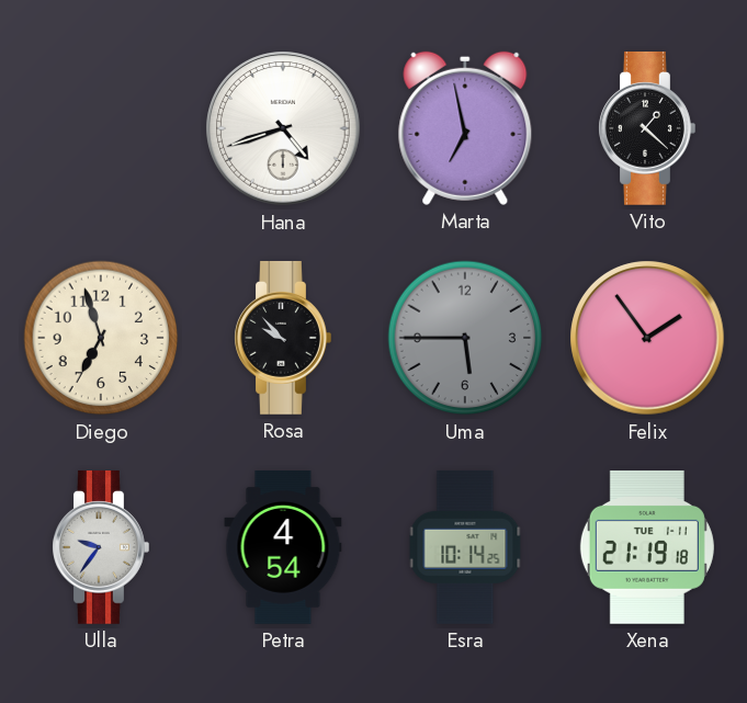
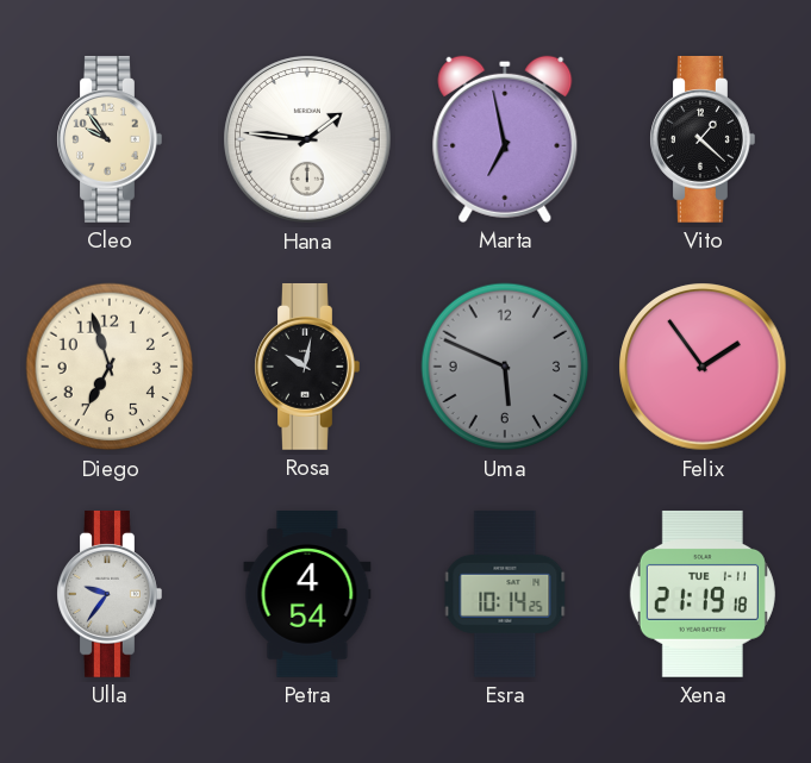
Cleo: none -> 9:54 (110, 139)
Hana: 4:42 -> 1:46 (307, 139)
Rosa: 9:53 -> 10:02 (307, 367)
Uma: 5:45 -> 5:49 (505, 367)
